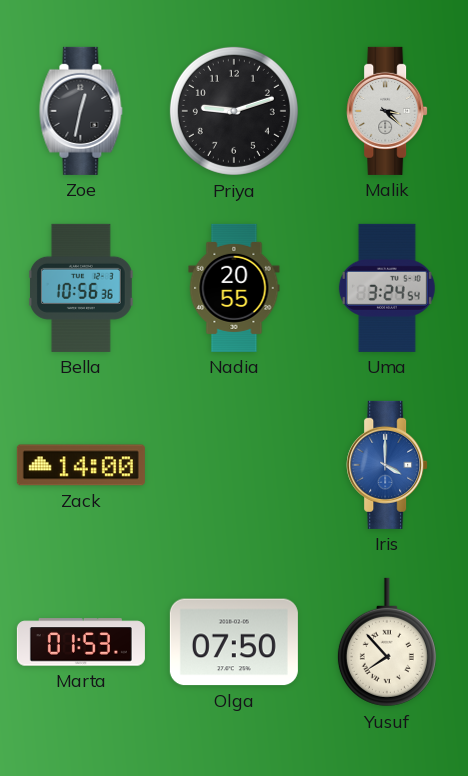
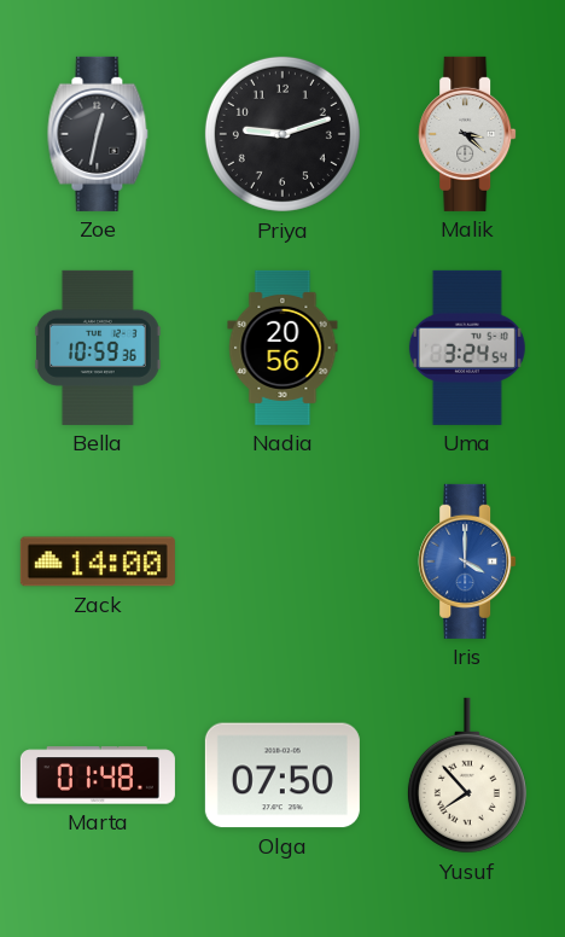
Bella: 10:56 -> 10:59 (99, 348)
Nadia: 20:55 -> 20:56 (282, 348)
Marta: 01:53 -> 01:48 (98, 775)
